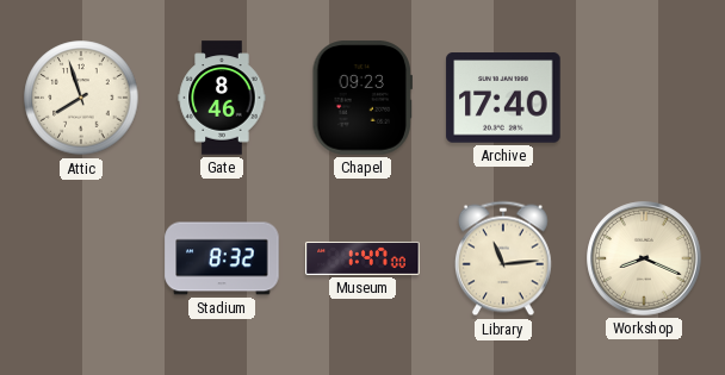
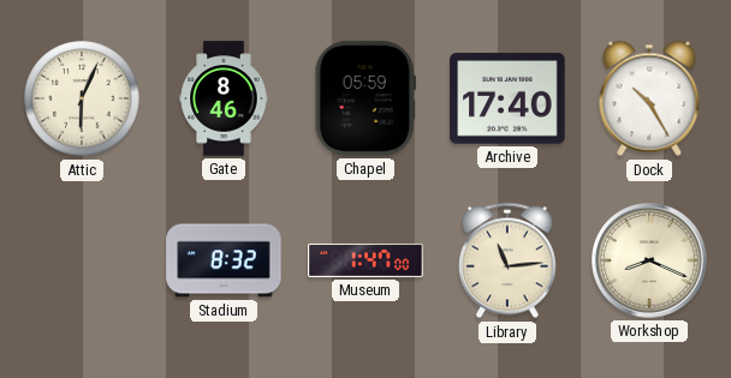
Attic: 7:57 -> 6:04 (82, 98)
Chapel: 09:23 -> 05:59 (364, 98)
Dock: none -> 10:25 (649, 98)
